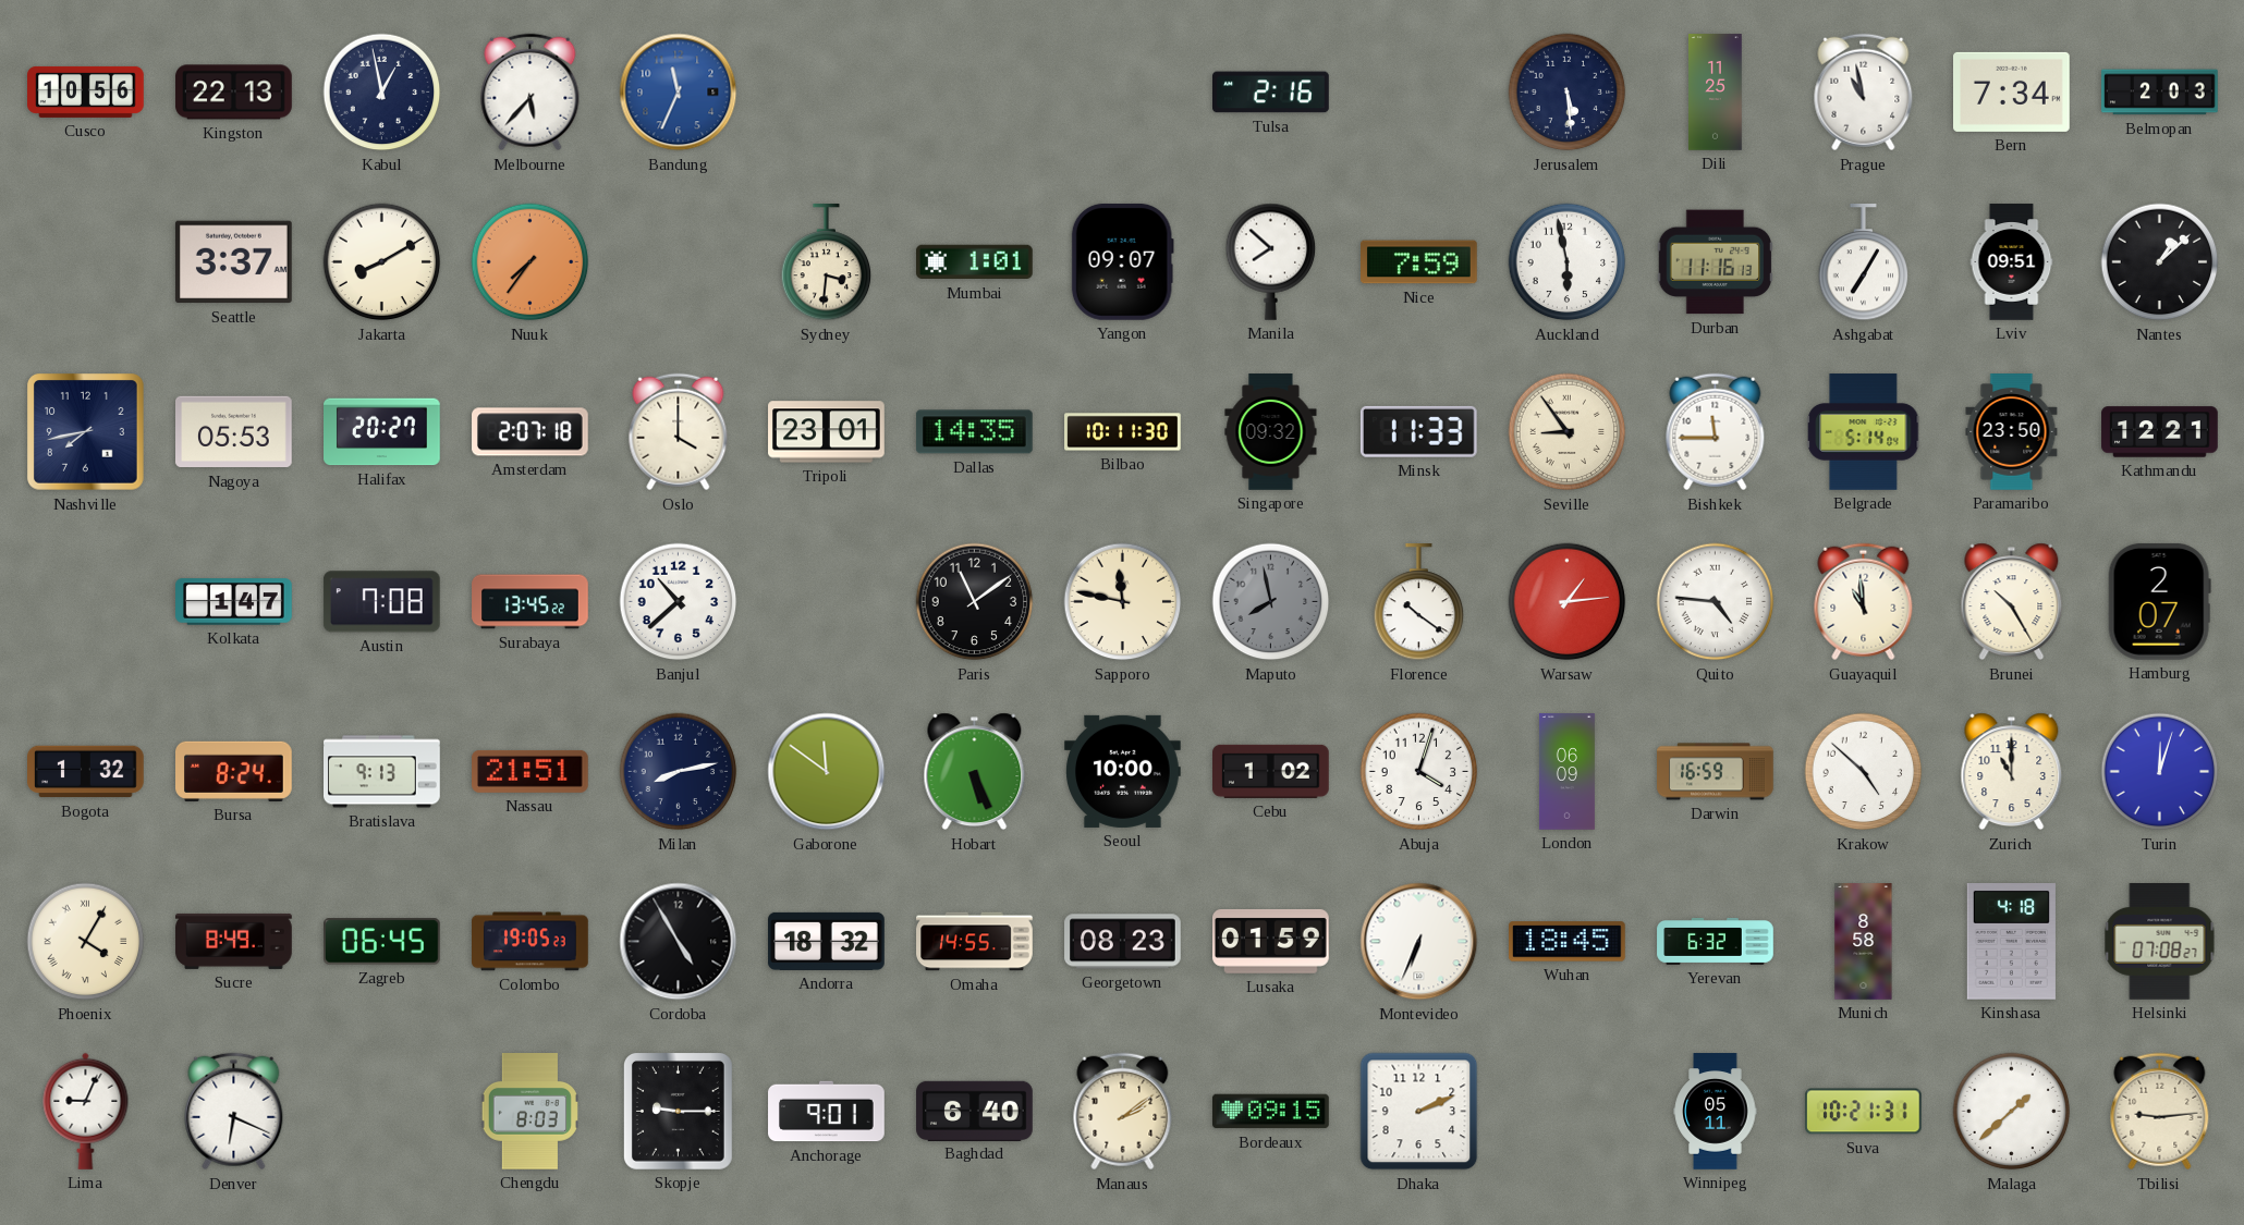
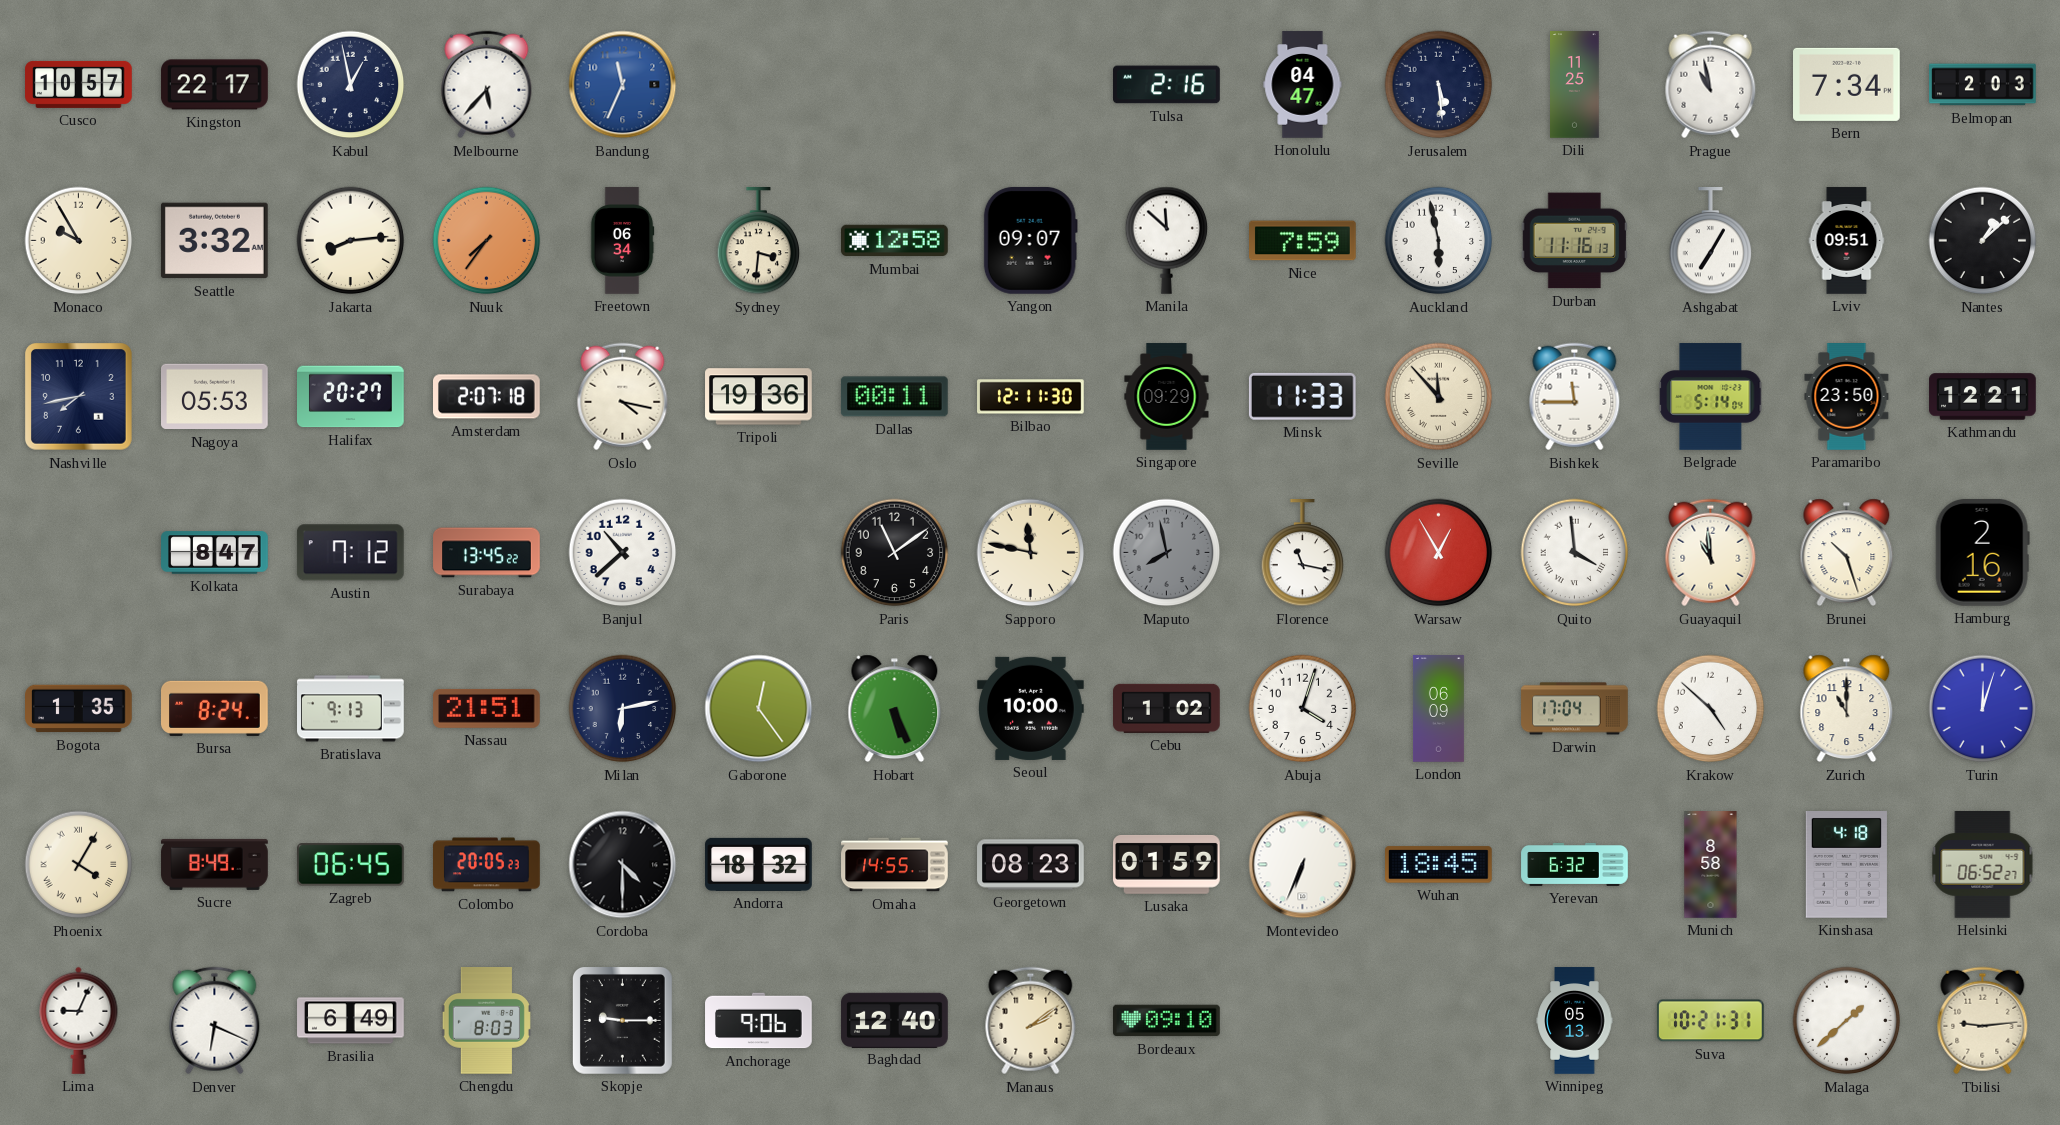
Cusco: 10:56 -> 10:57 (79, 84)
Kingston: 22:13 -> 22:17 (215, 85)
Honolulu: none -> 04:47 (1303, 85)
Monaco: none -> 9:55 (79, 241)
Seattle: 3:37 -> 3:32 (215, 241)
Jakarta: 8:10 -> 8:14 (351, 241)
Freetown: none -> 06:34 (622, 241)
Mumbai: 1:01 -> 12:58 (895, 241)
Manila: 7:52 -> 11:52 (1167, 240)
Oslo: 4:00 -> 4:17 (623, 397)
Tripoli: 23:01 -> 19:36 (759, 397)
Dallas: 14:35 -> 00:11 (894, 397)
Bilbao: 10:11 -> 12:11 (1031, 397)
Singapore: 09:32 -> 09:29 (1167, 397)
Seville: 8:54 -> 11:53 (1439, 397)
Kolkata: 1:47 -> 8:47 (215, 553)
Austin: 7:08 -> 7:12 (350, 553)
Florence: 10:21 -> 11:17 (1303, 554)
Warsaw: 1:14 -> 12:55 (1439, 553)
Quito: 4:46 -> 3:59 (1575, 553)
Brunei: 10:25 -> 10:27 (1847, 553)
Hamburg: 2:07 -> 2:16 (1982, 552)
Bogota: 1:32 -> 1:35 (79, 709)
Milan: 8:13 -> 6:13 (623, 709)
Gaborone: 11:51 -> 12:24 (759, 709)
Darwin: 16:59 -> 17:04 (1575, 709)
Colombo: 19:05 -> 20:05 (487, 865)
Cordoba: 4:55 -> 4:30 (623, 865)
Helsinki: 07:08 -> 06:52 (1983, 865)
Brasilia: none -> 6:49 (351, 1021)
Anchorage: 9:01 -> 9:06 (759, 1021)
Baghdad: 6:40 -> 12:40 (895, 1020)
Bordeaux: 09:15 -> 09:10 (1167, 1021)
Dhaka: 2:11 -> none (1419, 1112)
Winnipeg: 05:11 -> 05:13 (1575, 1021)
